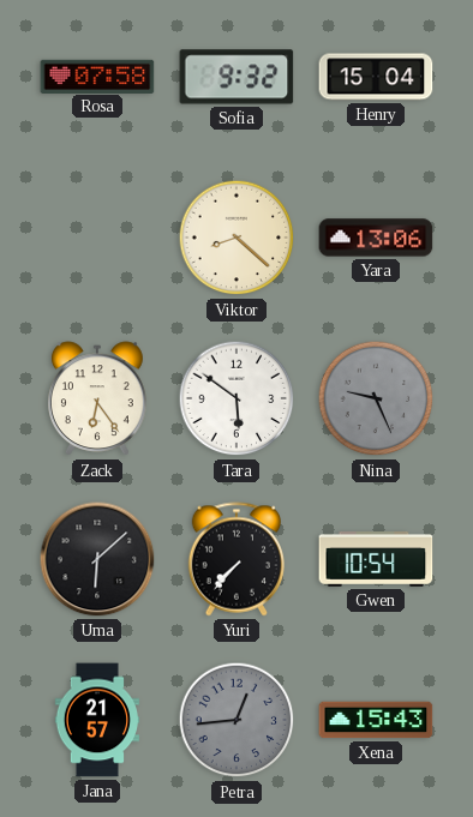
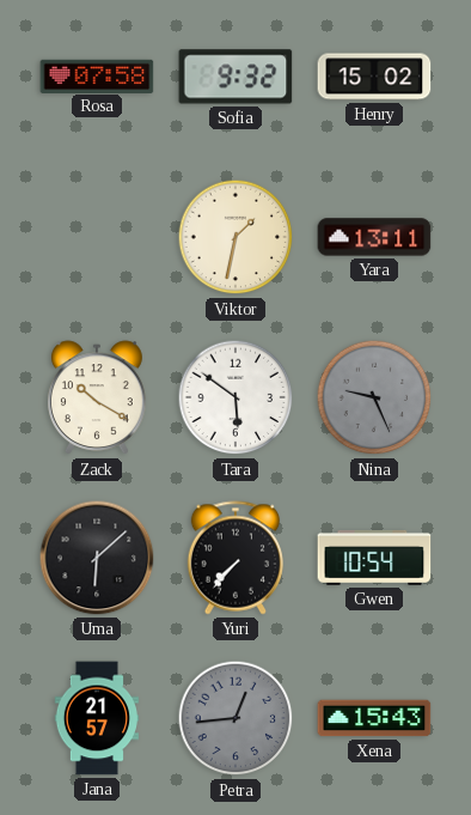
Henry: 15:04 -> 15:02 (374, 77)
Viktor: 8:22 -> 1:32 (235, 237)
Yara: 13:06 -> 13:11 (374, 237)
Zack: 6:24 -> 10:20 (97, 399)
